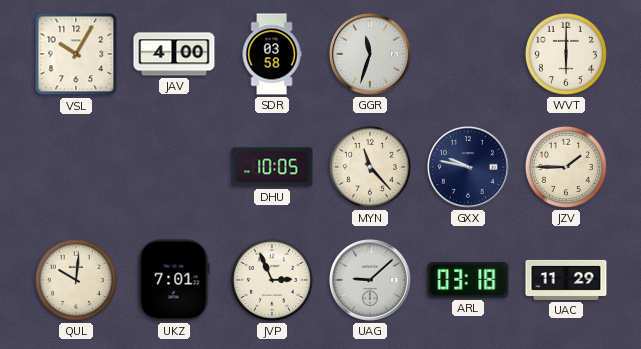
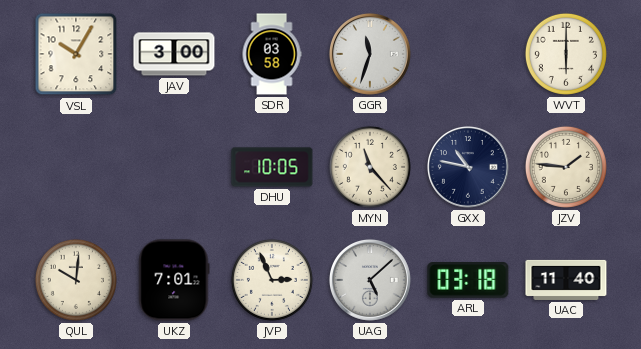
JAV: 4:00 -> 3:00 (174, 54)
GXX: 9:47 -> 10:47 (468, 167)
JZV: 1:45 -> 1:46 (566, 167)
UAG: 9:08 -> 5:08 (370, 280)
UAC: 11:29 -> 11:40 (566, 280)
